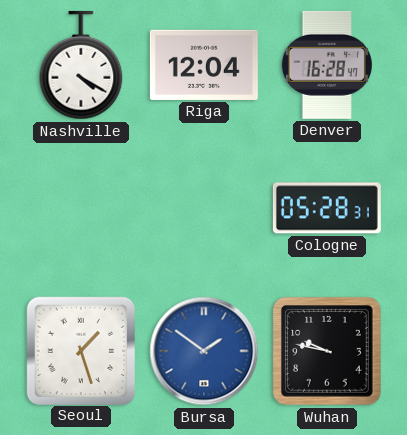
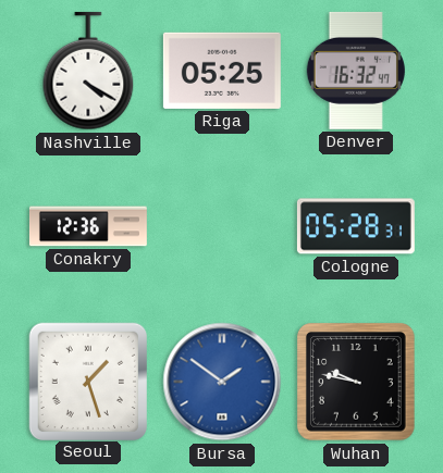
Riga: 12:04 -> 05:25 (222, 71)
Denver: 16:28 -> 16:32 (356, 71)
Conakry: none -> 12:36 (88, 226)
